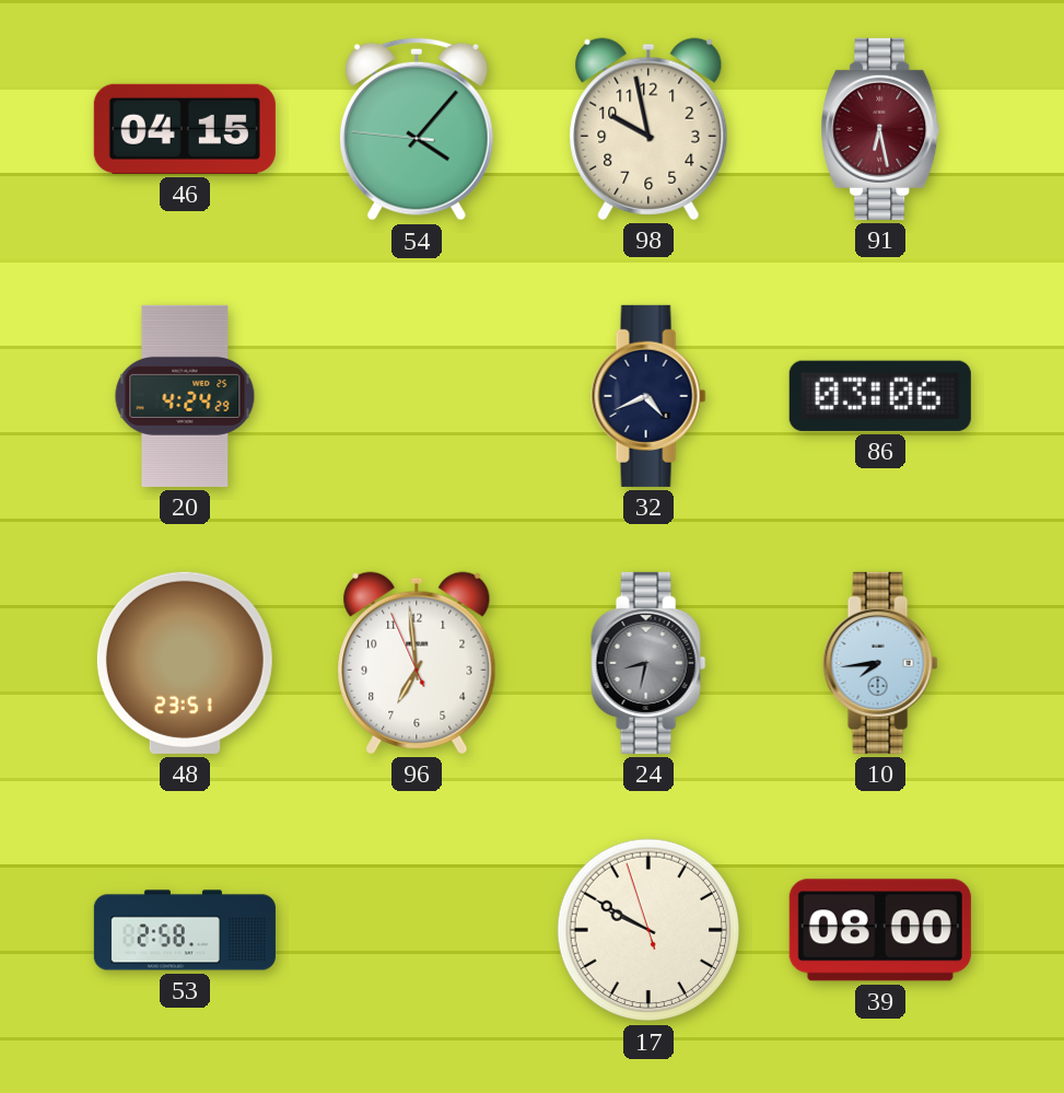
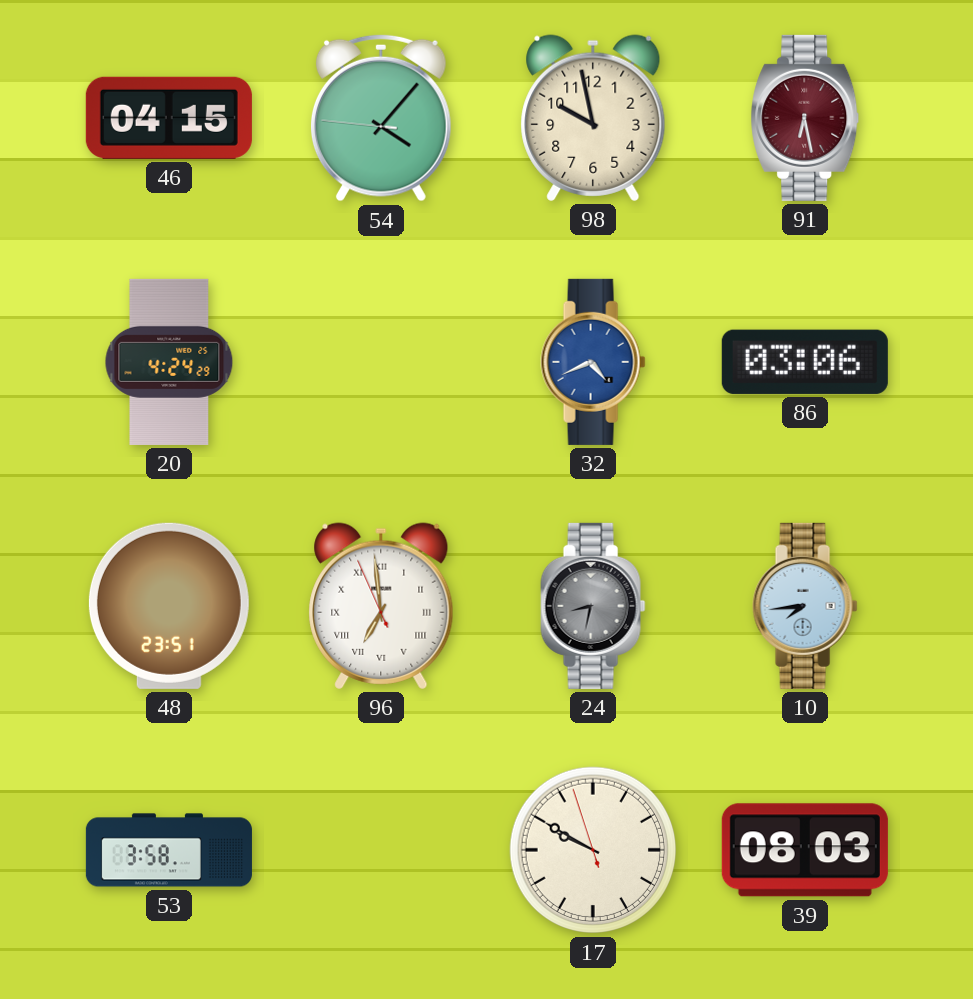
32 dial: navy -> blue (593, 362)
96 numerals: Arabic -> Roman (381, 606)
53: 2:58 -> 3:58 (169, 850)
39: 08:00 -> 08:03 (805, 850)
